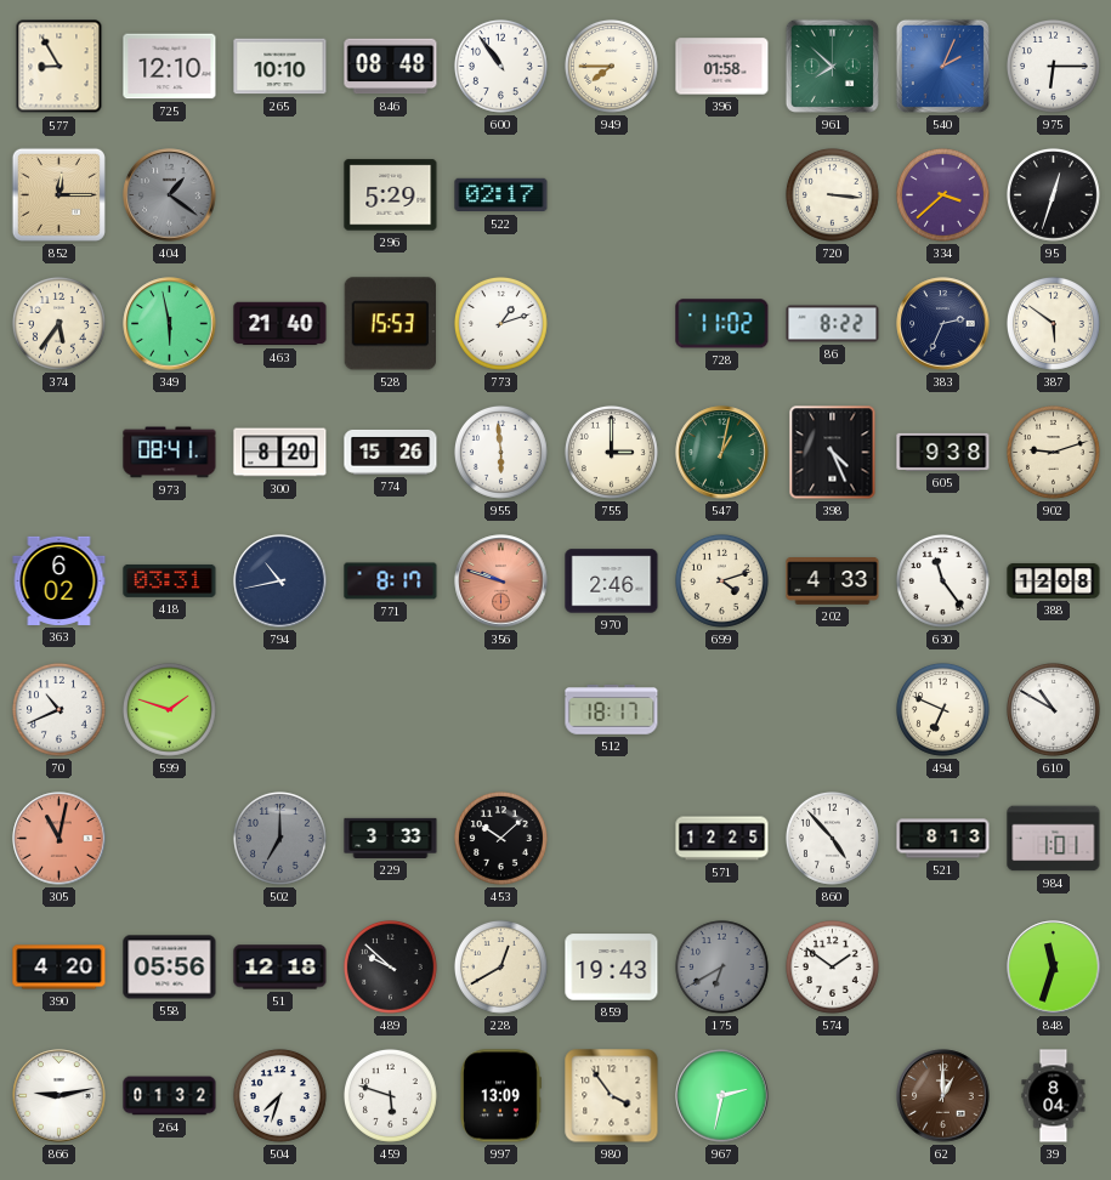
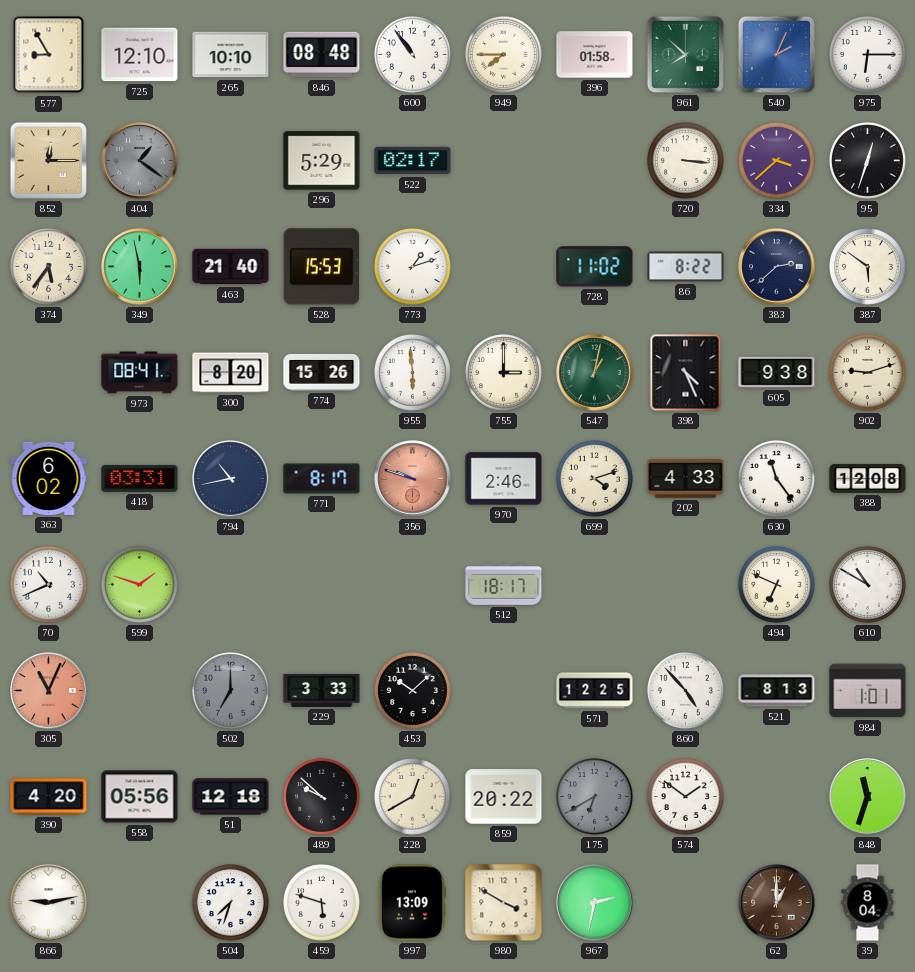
383: 2:34 -> 2:38 (777, 267)
305: 11:02 -> 11:04 (49, 691)
859: 19:43 -> 20:22 (504, 797)
264: 01:32 -> none (170, 1096)
980: 3:54 -> 3:50 (504, 903)
